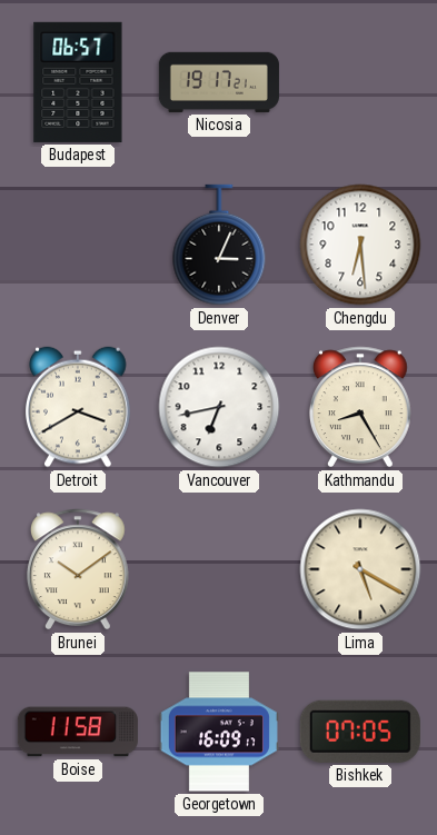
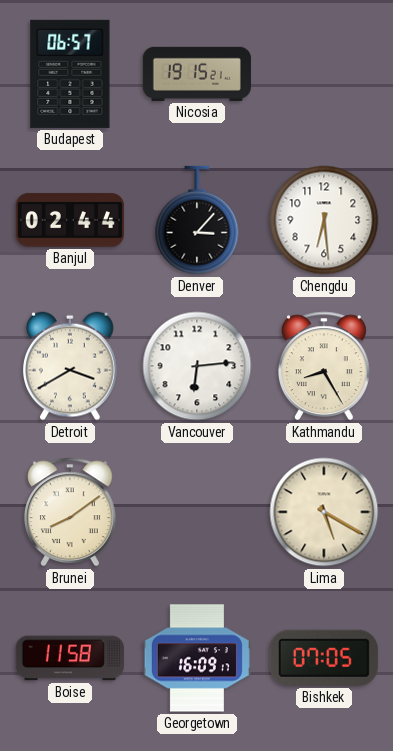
Nicosia: 19:17 -> 19:15 (197, 74)
Banjul: none -> 02:44 (70, 220)
Denver: 3:04 -> 3:07 (197, 220)
Vancouver: 6:43 -> 6:14 (197, 366)
Brunei: 10:09 -> 8:09 (70, 512)
